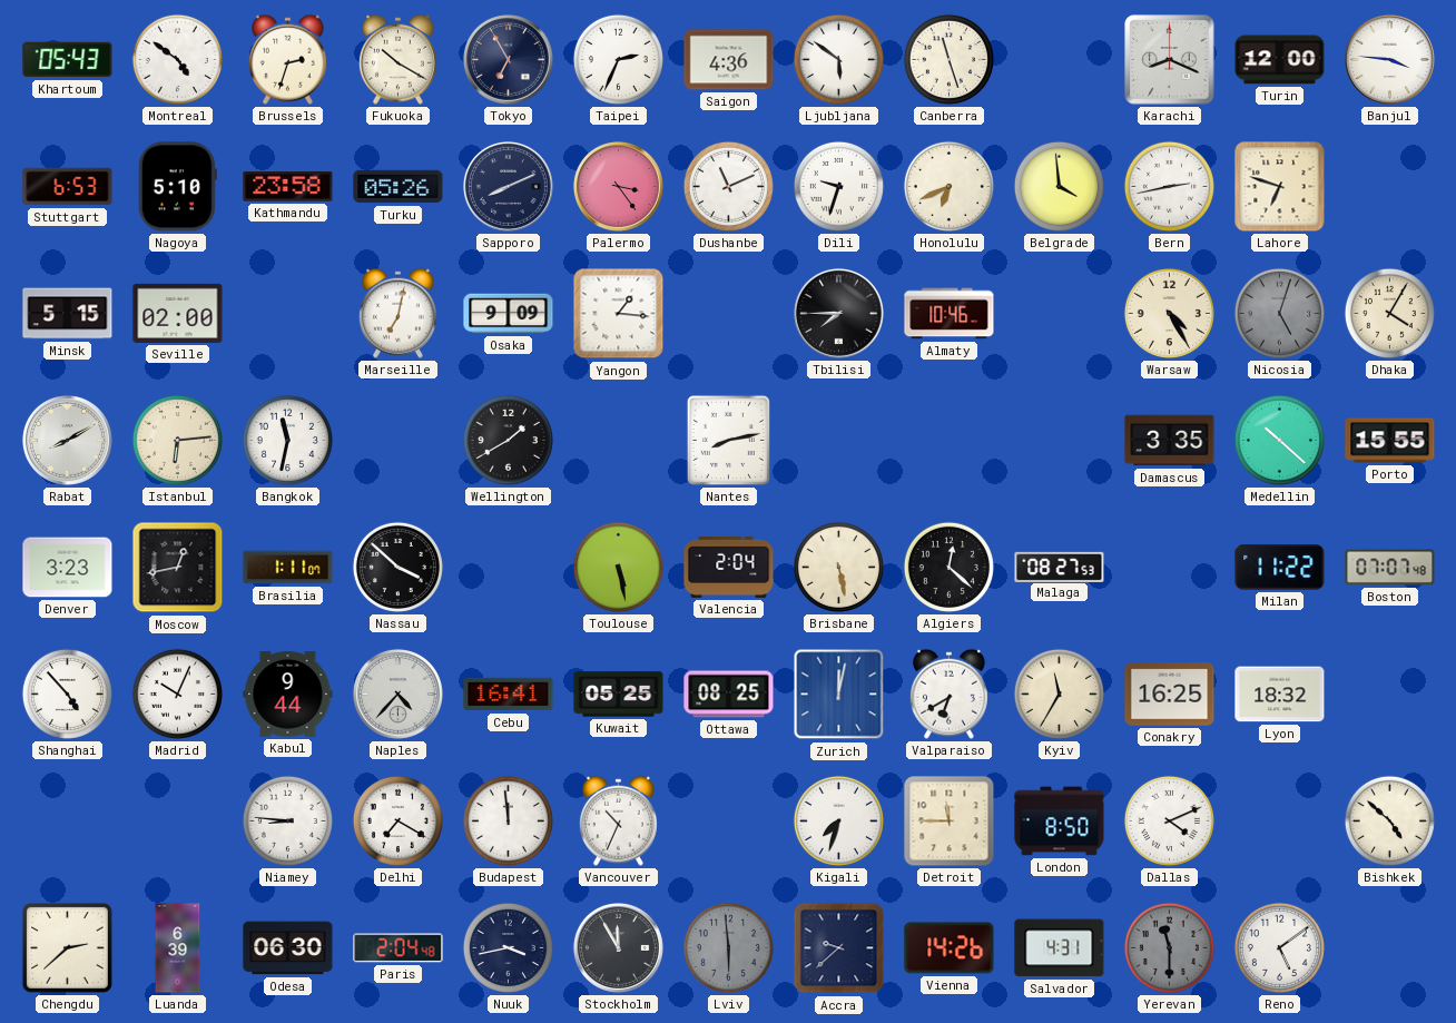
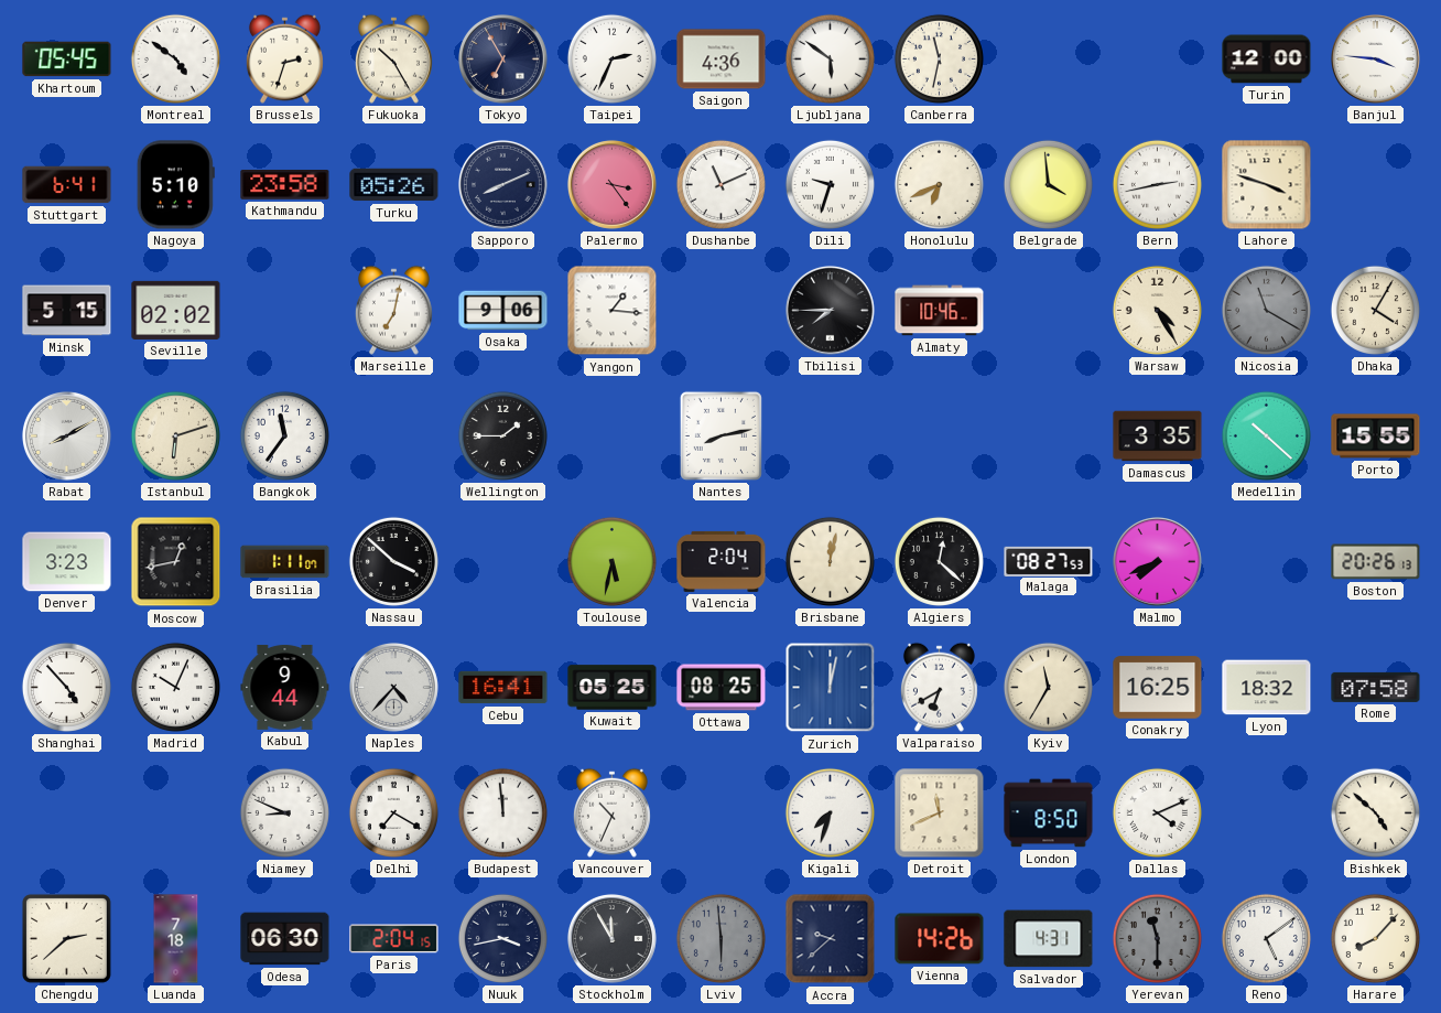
Khartoum: 05:43 -> 05:45 (67, 60)
Fukuoka: 10:20 -> 10:25 (393, 58)
Canberra: 11:27 -> 11:32 (939, 58)
Karachi: 8:19 -> none (1170, 60)
Stuttgart: 6:53 -> 6:41 (67, 185)
Lahore: 6:48 -> 3:48 (1267, 185)
Seville: 02:00 -> 02:02 (176, 310)
Osaka: 9:09 -> 9:06 (503, 311)
Nicosia: 5:03 -> 11:20 (1266, 310)
Istanbul: 6:14 -> 6:12 (175, 435)
Bangkok: 11:32 -> 11:36 (284, 435)
Wellington: 1:40 -> 1:45 (502, 435)
Toulouse: 5:28 -> 5:32 (611, 561)
Brisbane: 5:28 -> 12:02 (830, 561)
Malmo: none -> 7:41 (1157, 561)
Milan: 11:22 -> none (1280, 568)
Boston: 07:07 -> 20:26 (1376, 562)
Rome: none -> 07:58 (1376, 687)
Niamey: 8:46 -> 8:49 (284, 812)
Detroit: 11:45 -> 11:41 (940, 813)
Luanda: 6:39 -> 7:18 (176, 939)
Paris: 2:04:48 -> 2:04:15 (394, 939)
Harare: none -> 8:07 (1375, 938)
